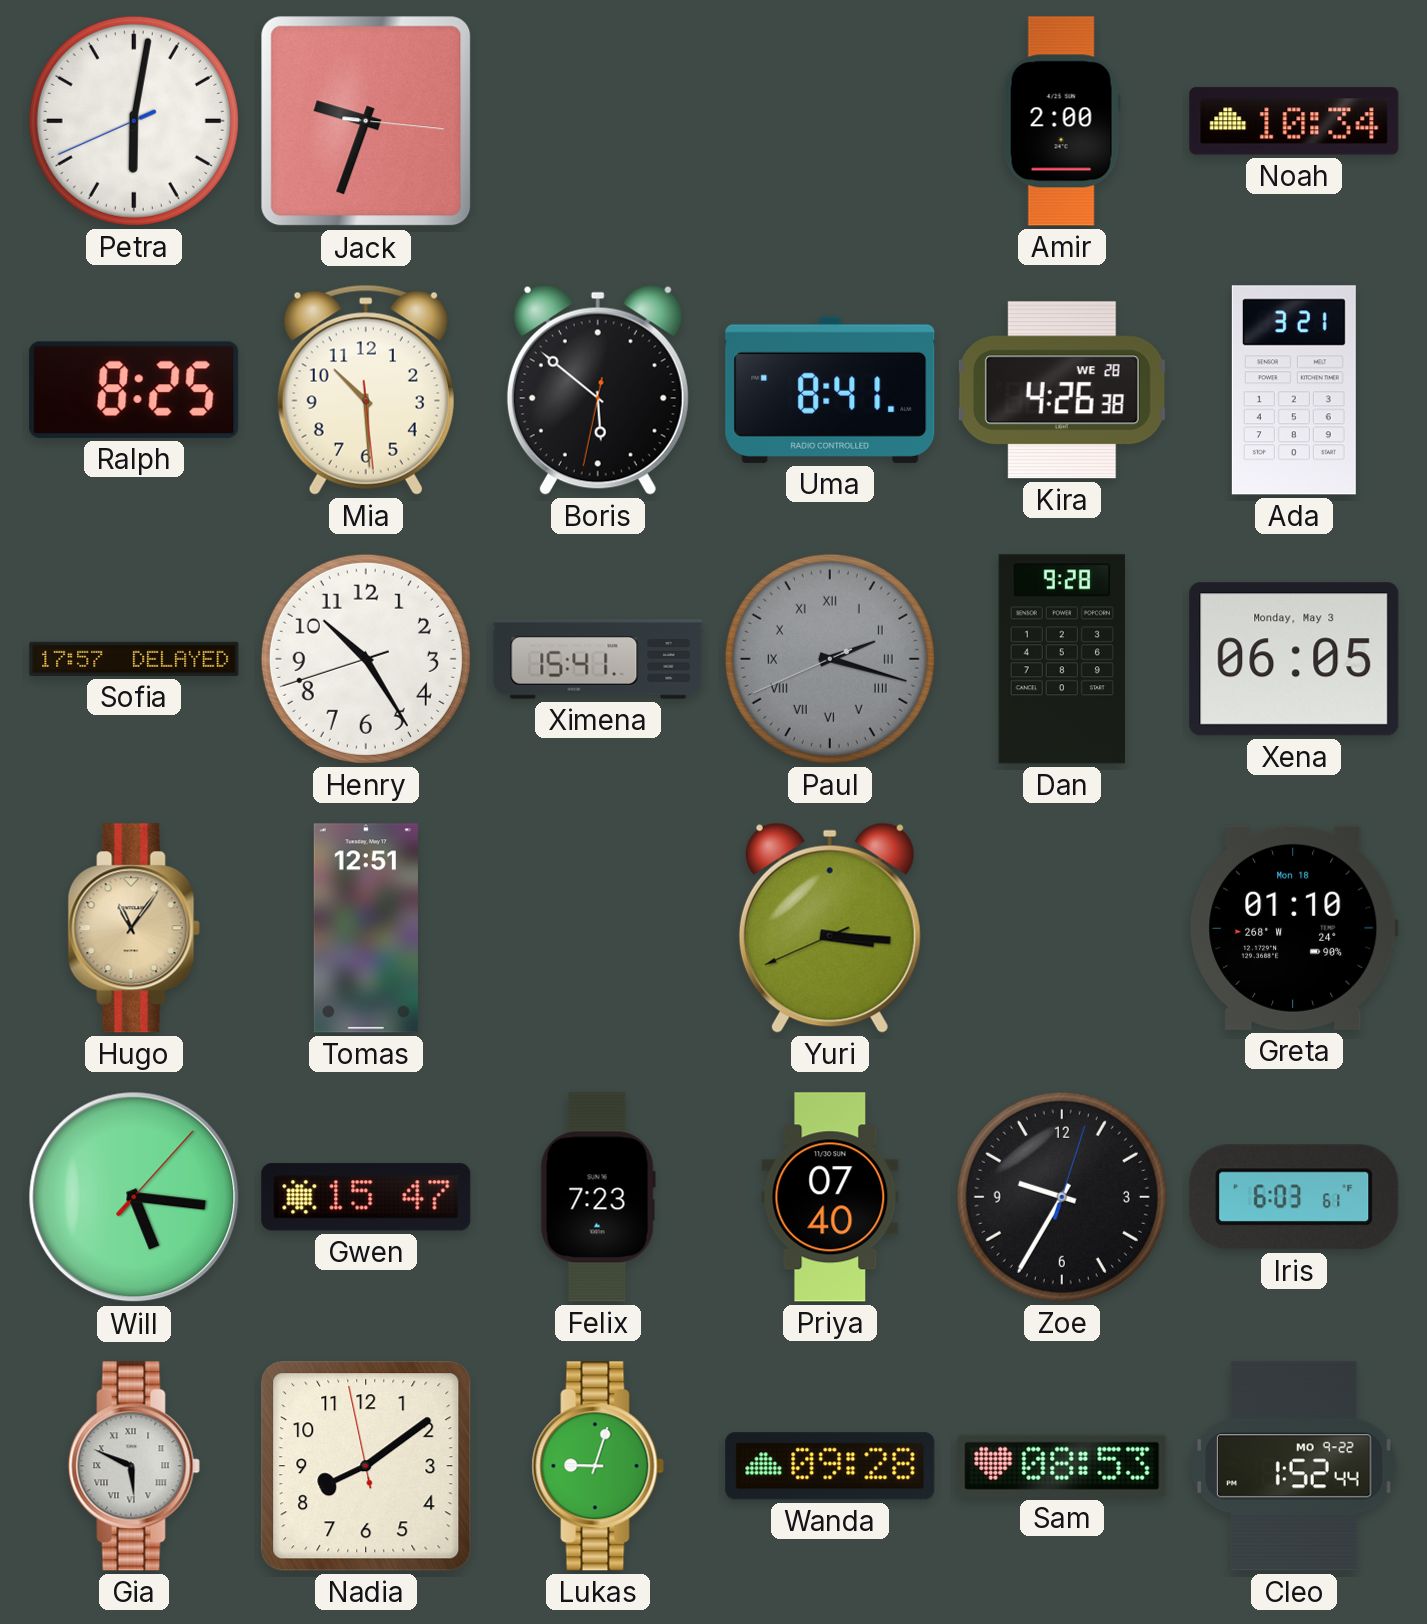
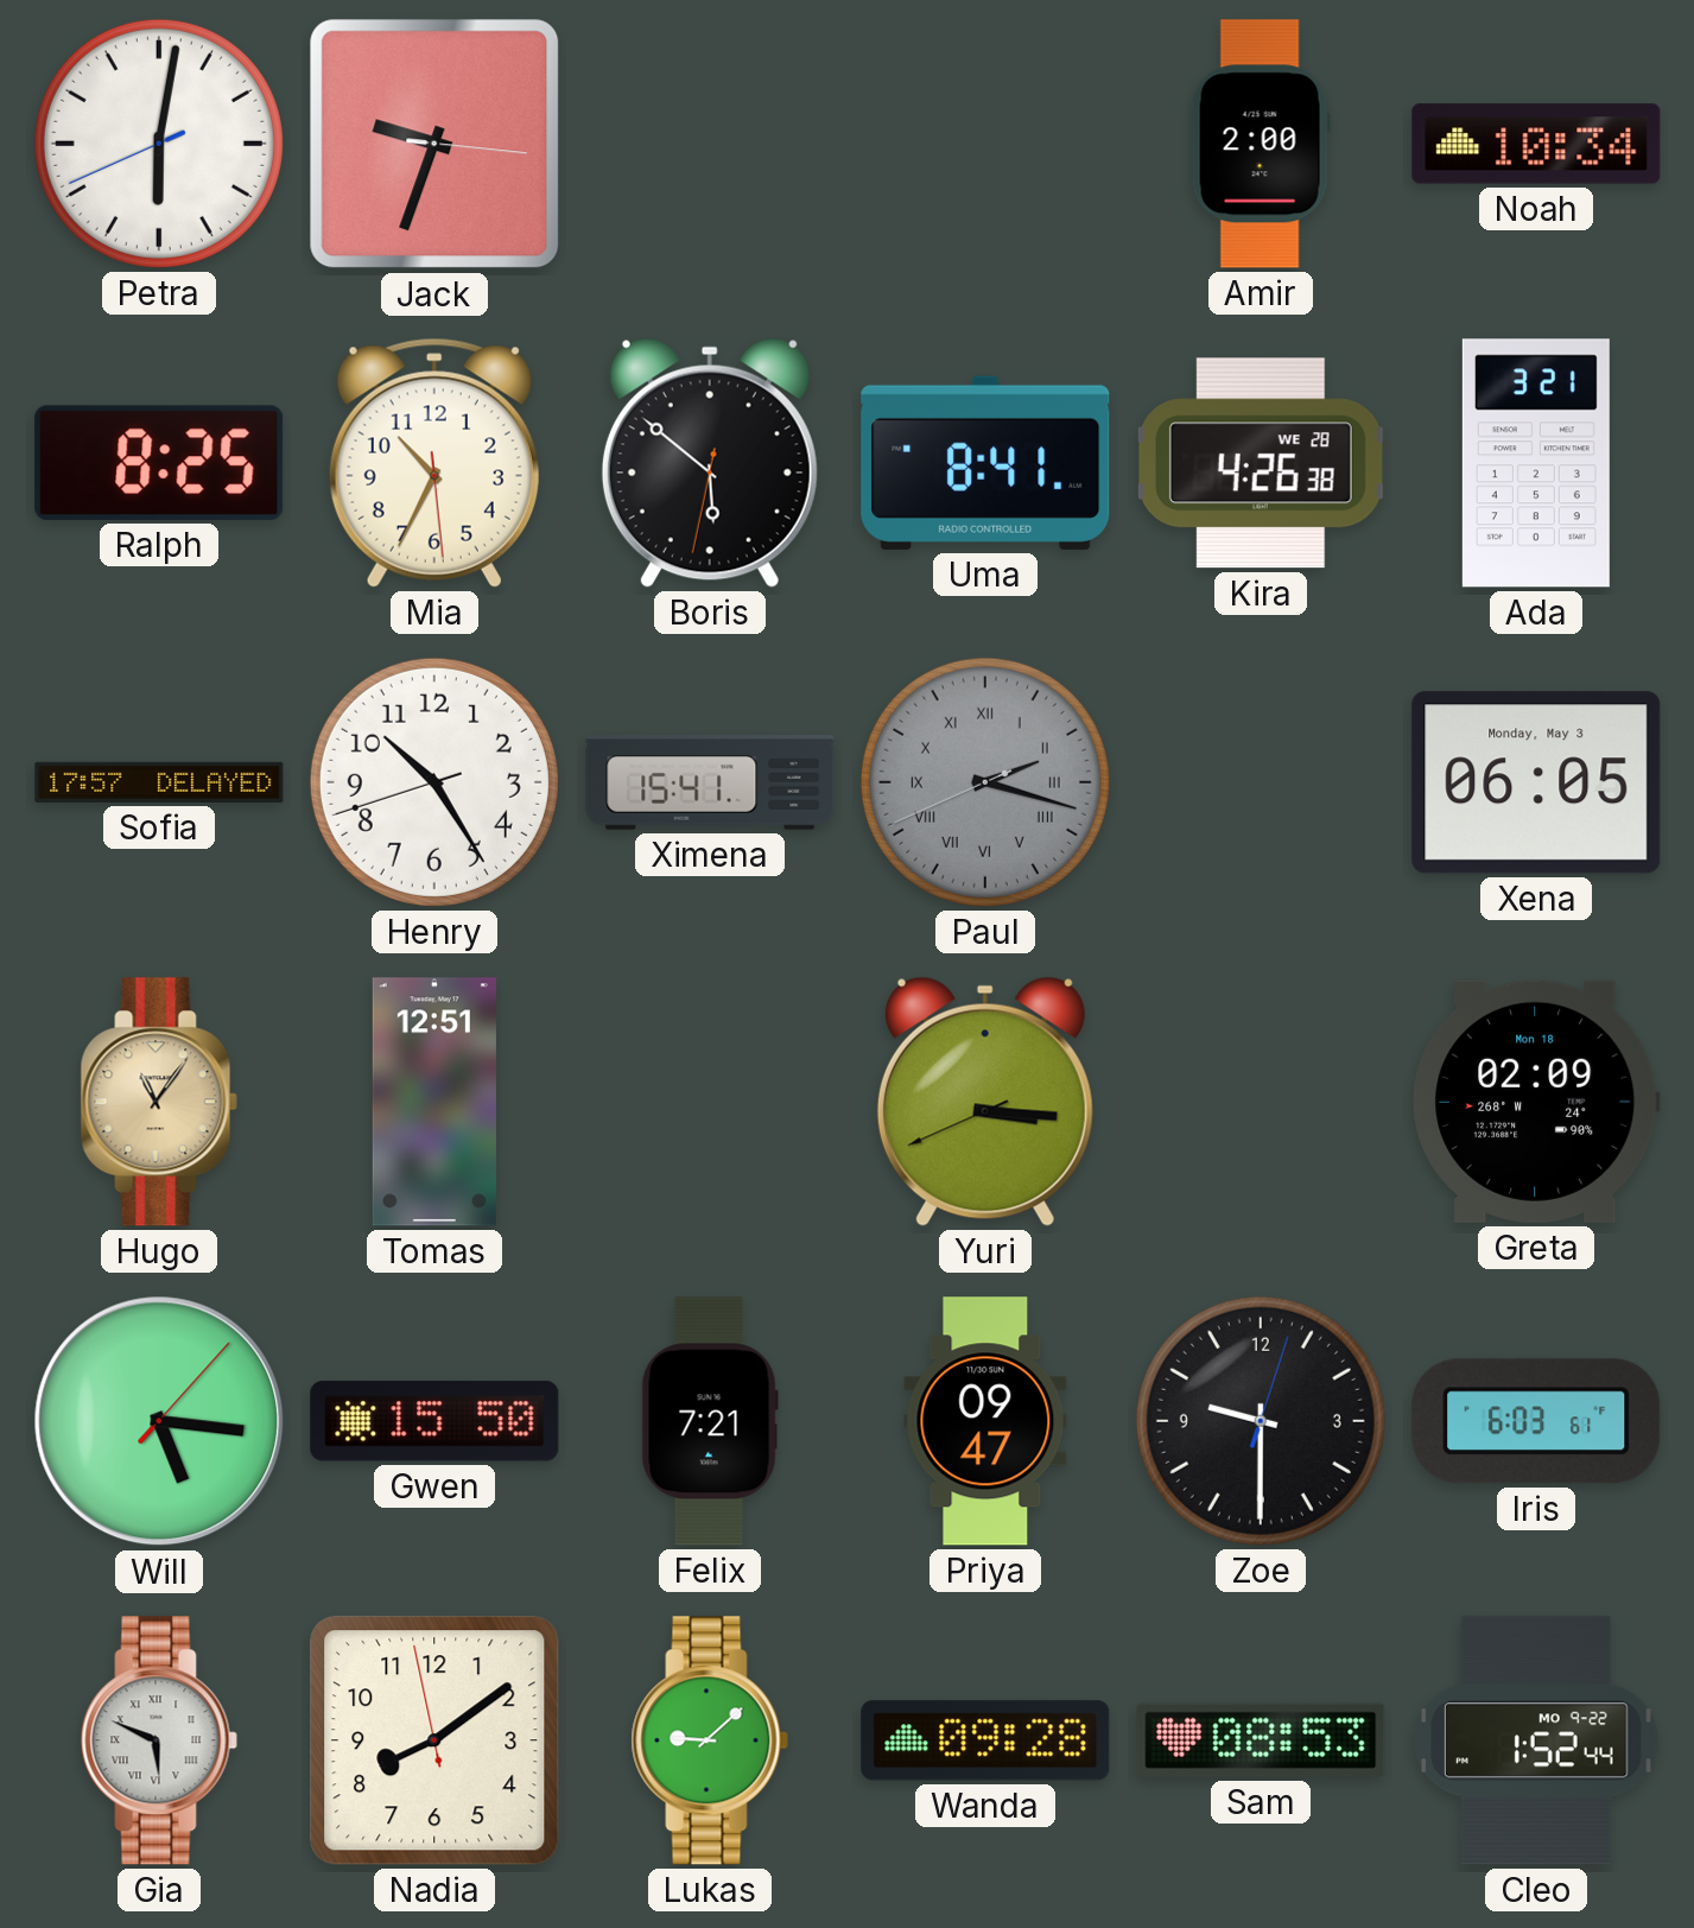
Mia: 10:29 -> 10:34 (434, 463)
Dan: 9:28 -> none (1061, 659)
Greta: 01:10 -> 02:09 (1536, 1102)
Gwen: 15:47 -> 15:50 (434, 1421)
Felix: 7:23 -> 7:21 (710, 1421)
Priya: 07:40 -> 09:47 (985, 1421)
Zoe: 9:35 -> 9:30 (1261, 1421)
Lukas: 9:03 -> 9:08 (710, 1740)
